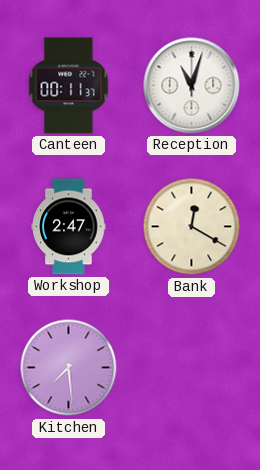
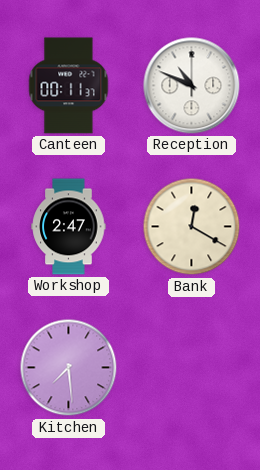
Reception: 11:03 -> 10:49 (192, 86)
